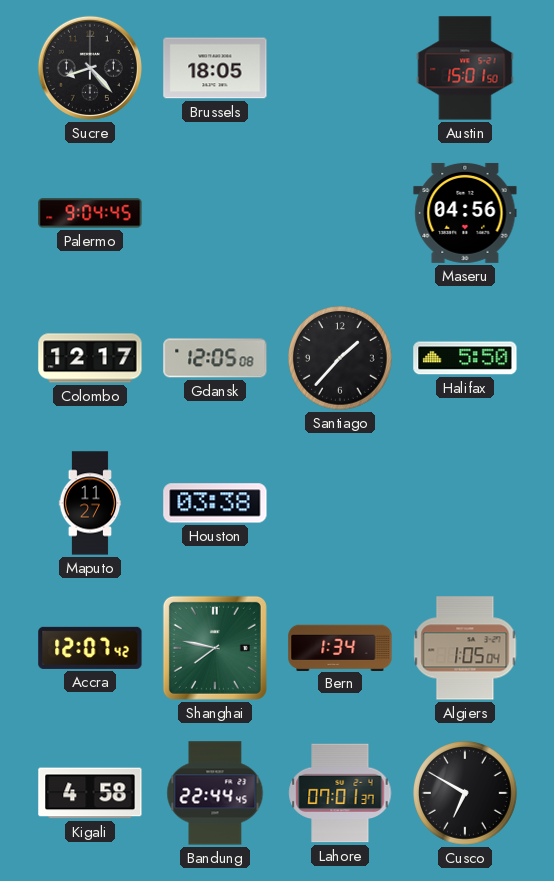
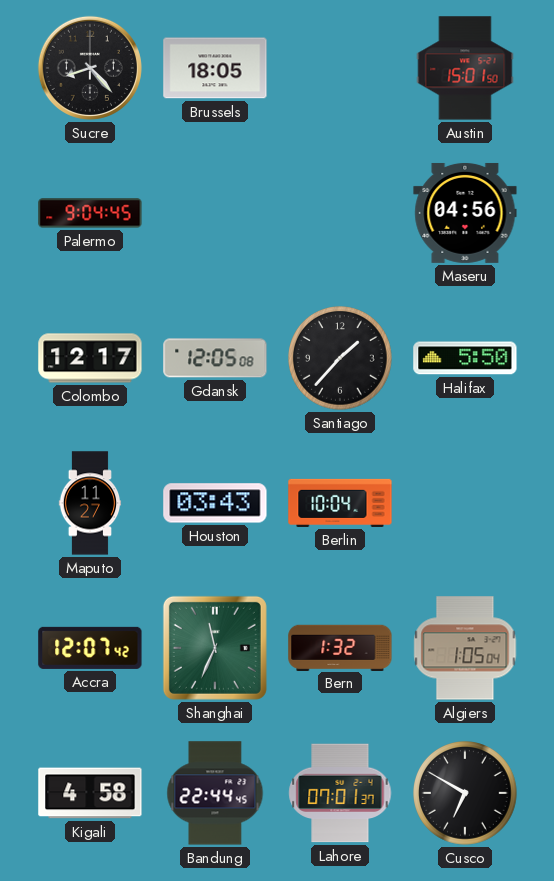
Houston: 03:38 -> 03:43 (215, 503)
Berlin: none -> 10:04 (340, 503)
Shanghai: 7:47 -> 11:34 (215, 648)
Bern: 1:34 -> 1:32 (340, 647)
